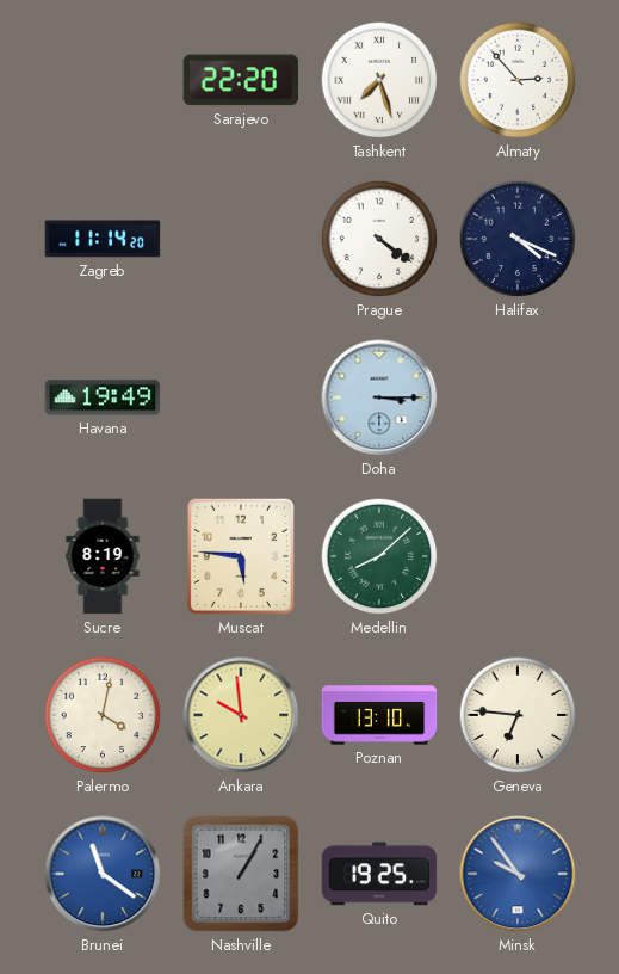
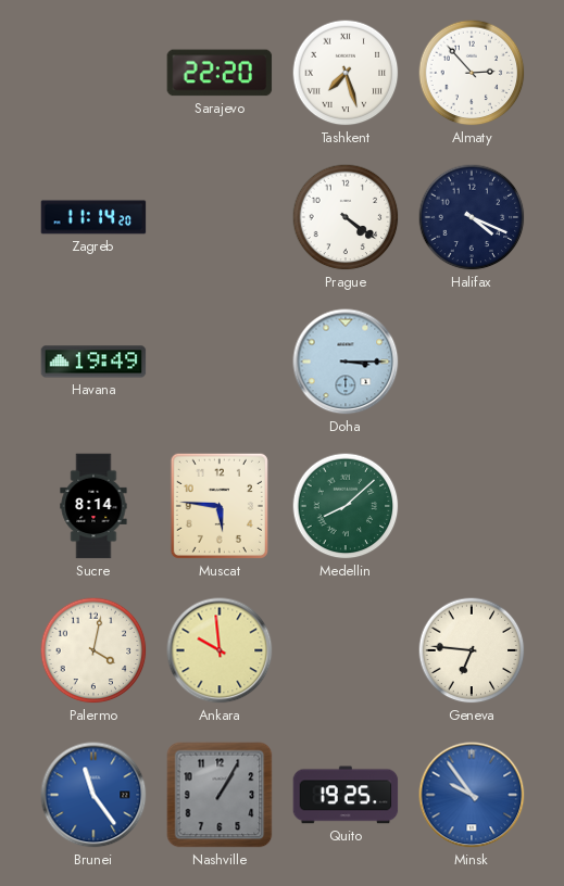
Sucre: 8:19 -> 8:14 (93, 506)
Poznan: 13:10 -> none (379, 715)
Brunei: 11:21 -> 11:24 (93, 795)
